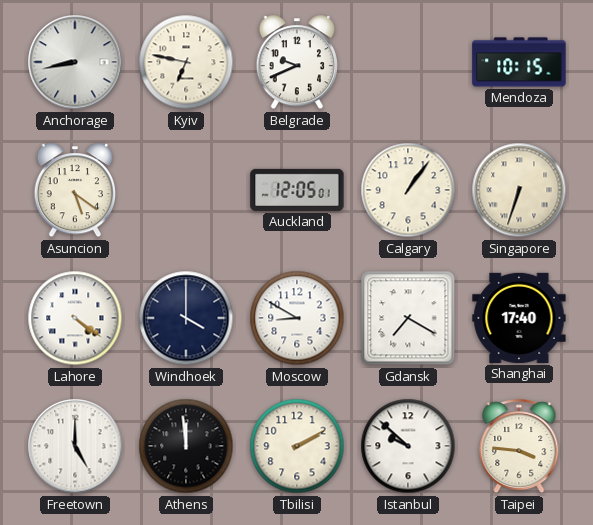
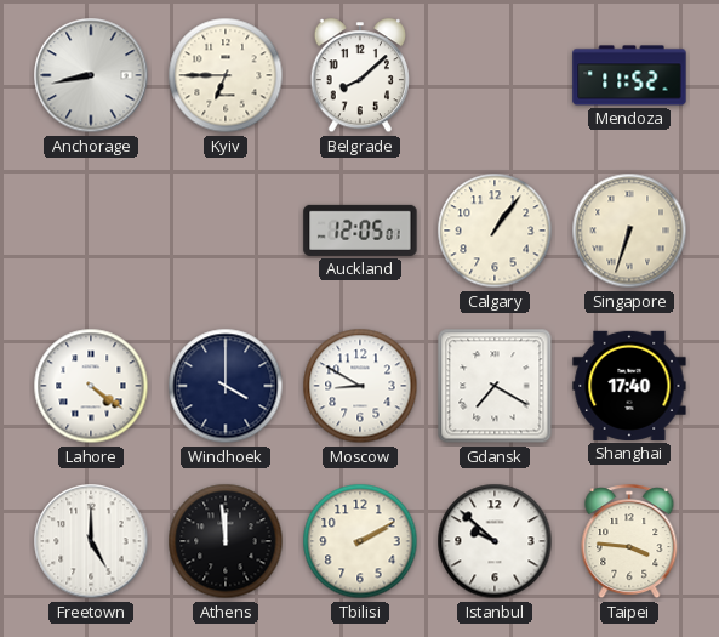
Kyiv: 6:47 -> 6:45 (226, 75)
Belgrade: 9:41 -> 8:08 (359, 76)
Mendoza: 10:15 -> 11:52 (629, 75)
Asuncion: 5:21 -> none (74, 191)
